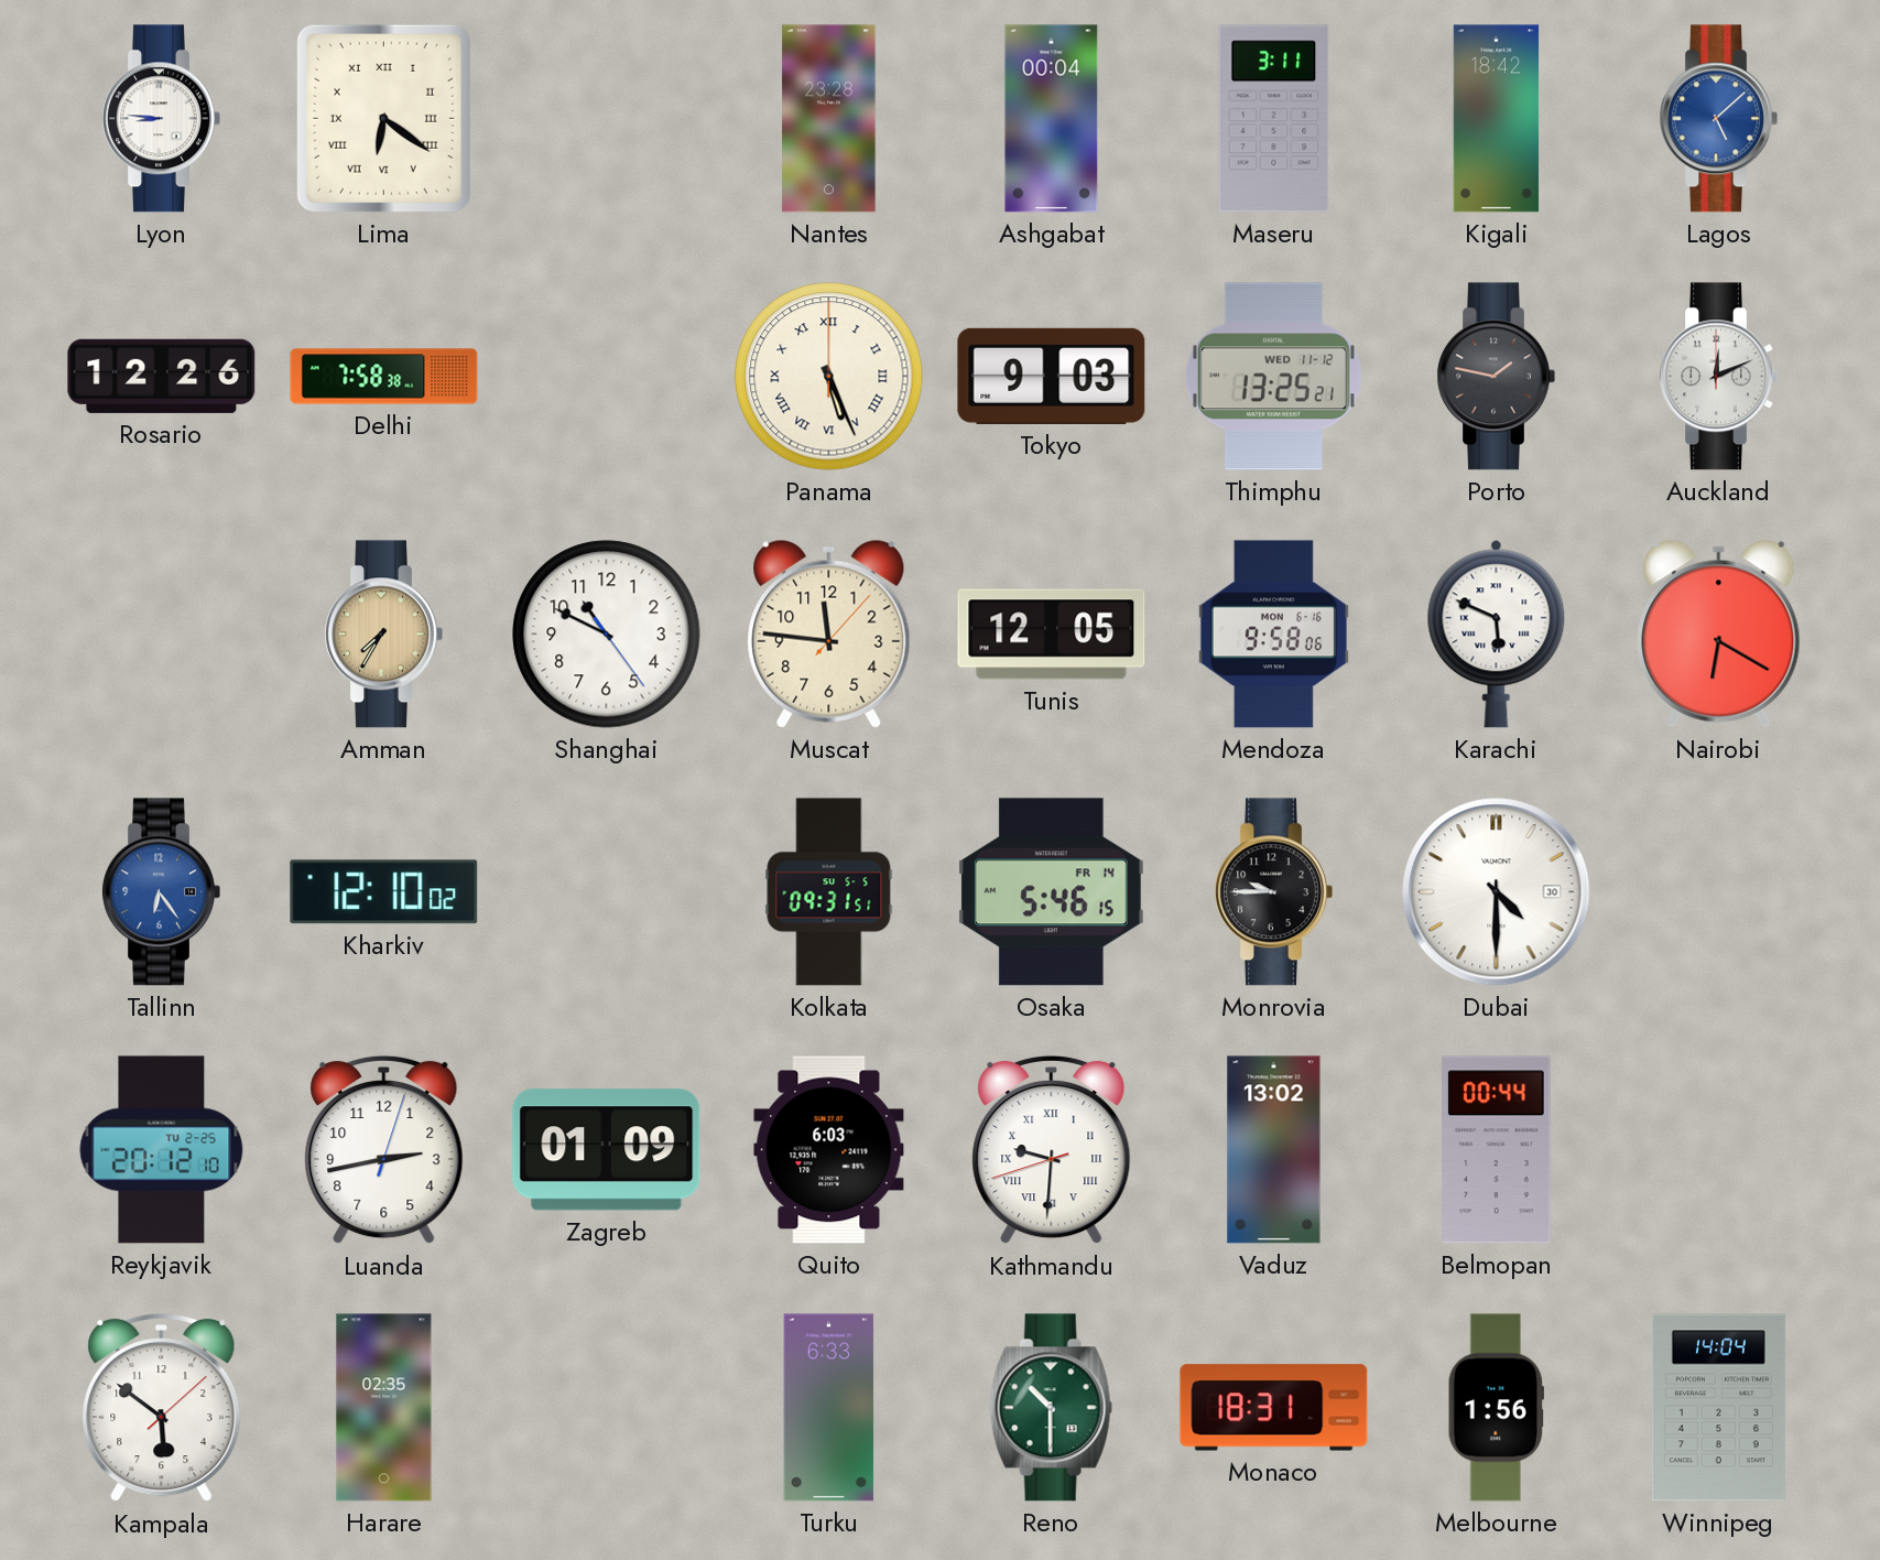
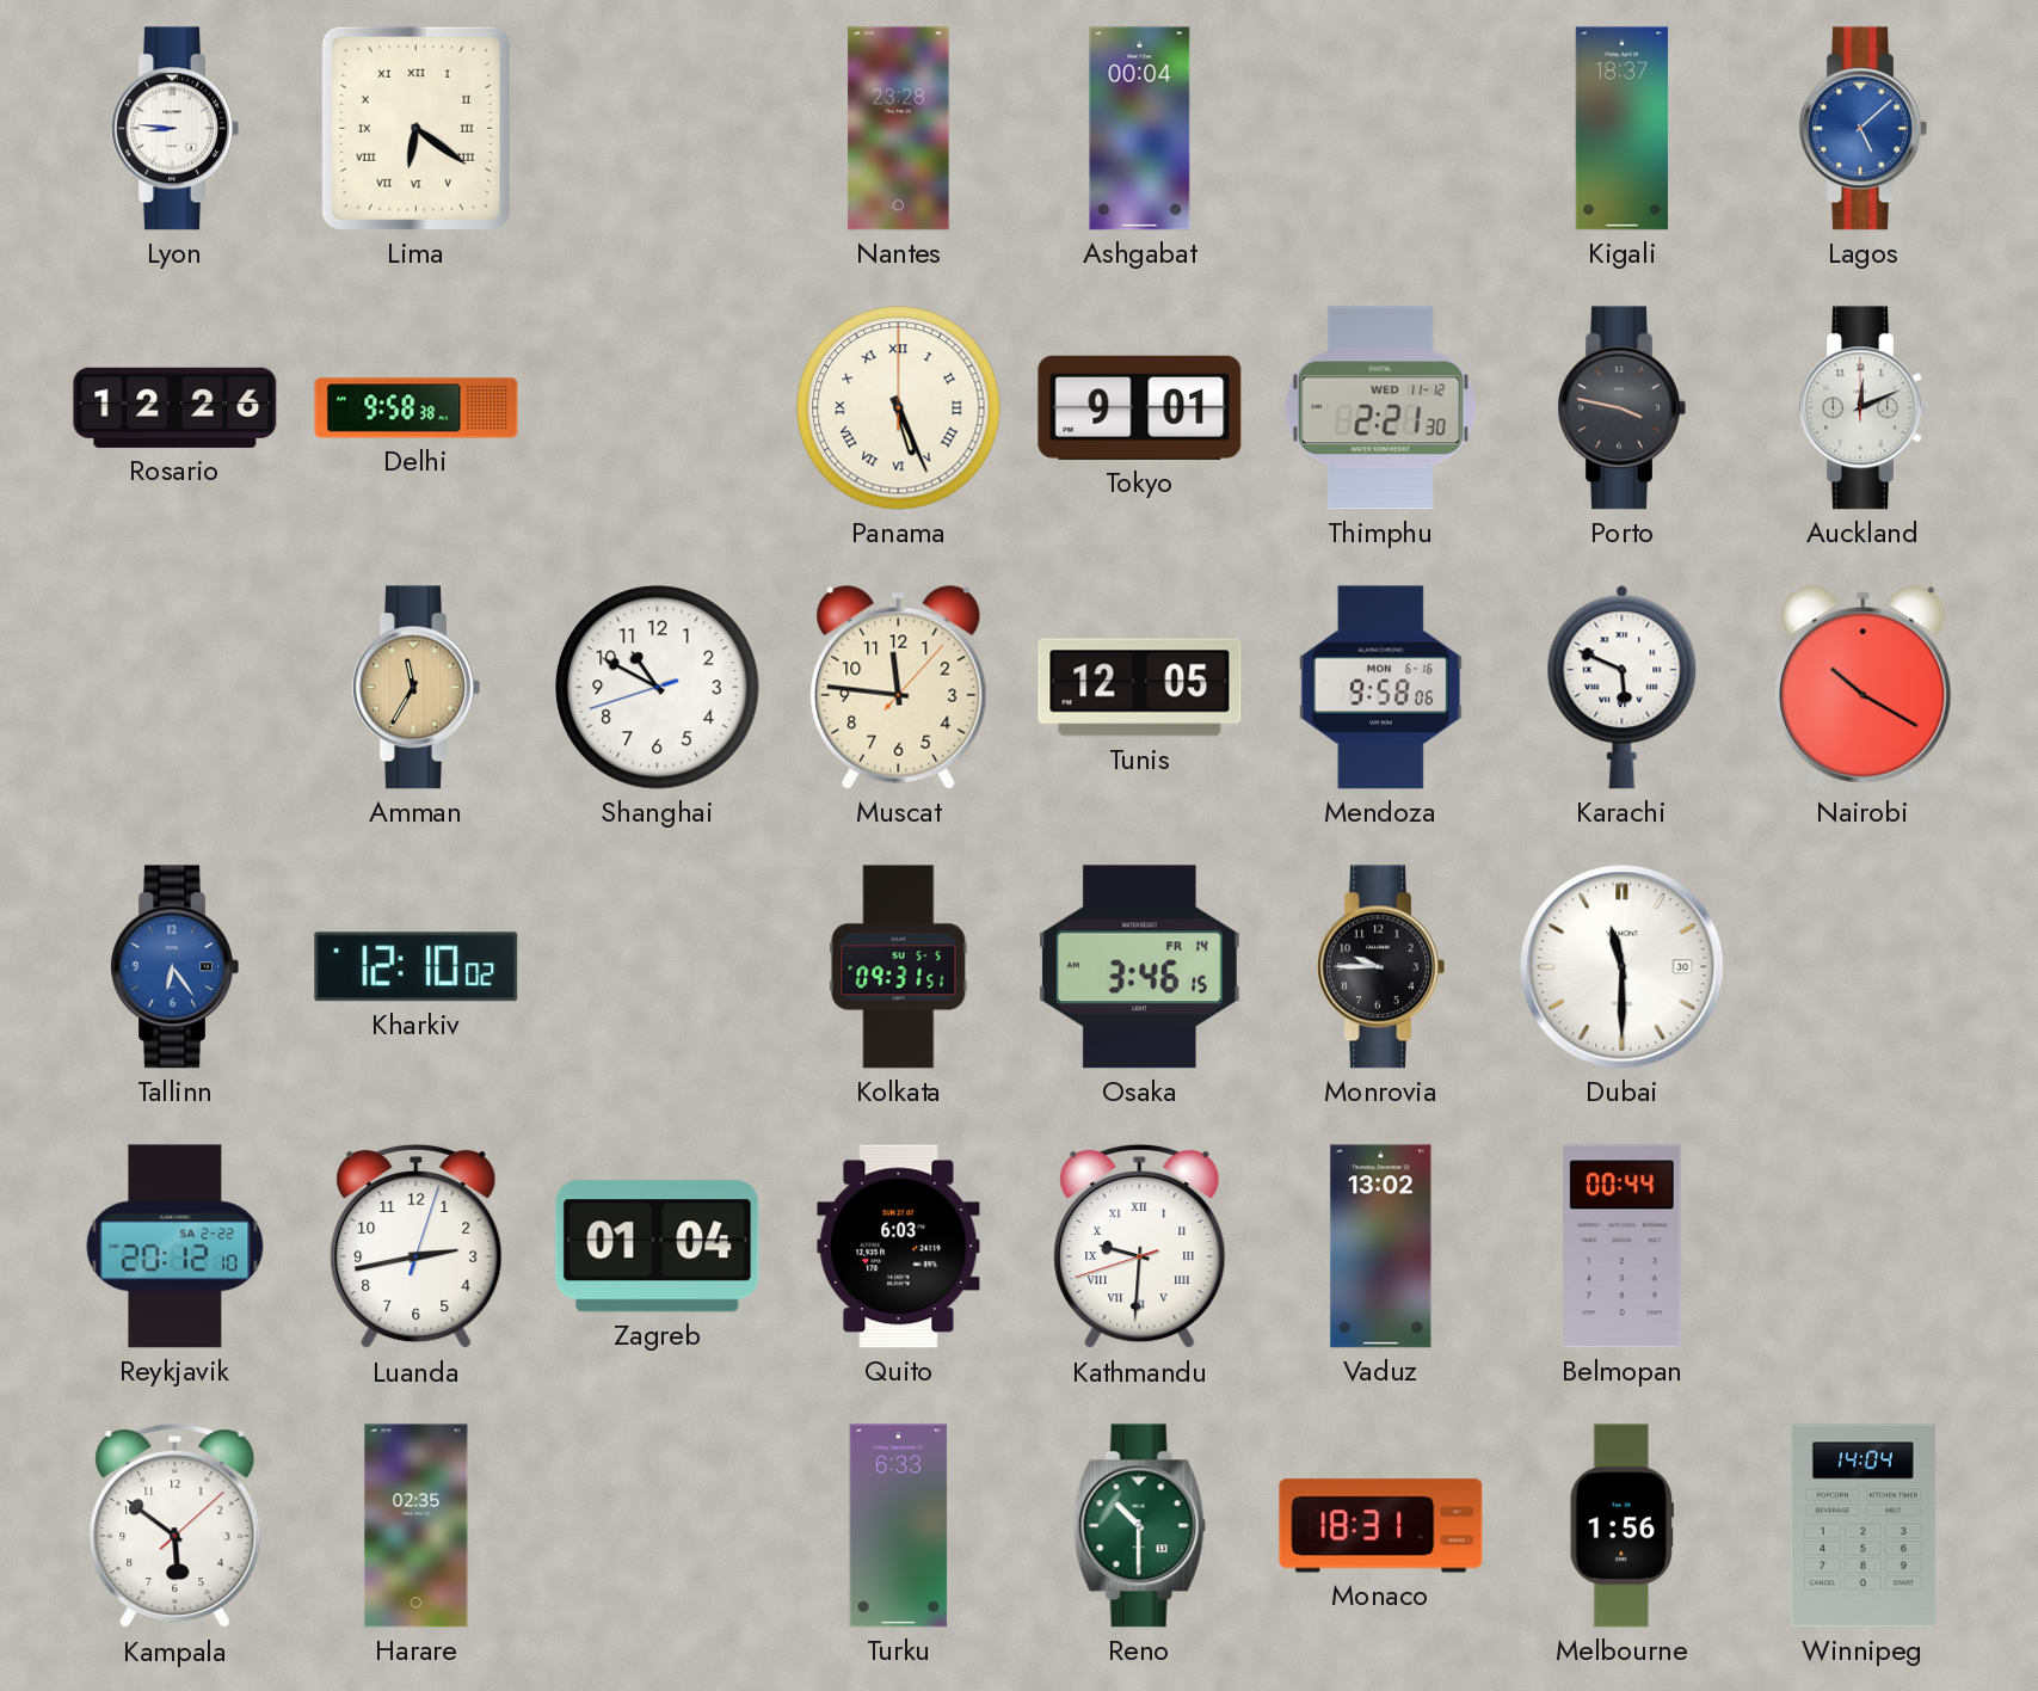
Maseru: 3:11 -> none (1274, 119)
Kigali: 18:42 -> 18:37 (1623, 129)
Delhi: 7:58 -> 9:58 (417, 408)
Tokyo: 9:03 -> 9:01 (1140, 407)
Thimphu: 13:25 -> 2:21 (1380, 408)
Porto: 1:47 -> 3:47 (1621, 408)
Amman: 7:35 -> 11:35 (415, 688)
Shanghai: 10:49:24 -> 10:49:42 (658, 688)
Nairobi: 6:20 -> 10:20 (1864, 687)
Osaka: 5:46 -> 3:46 (1139, 967)
Dubai: 4:30 -> 11:30 (1623, 967)
Reykjavik date: TU 2-25 -> SA 2-22 (176, 1247)
Zagreb: 01:09 -> 01:04 (658, 1247)
